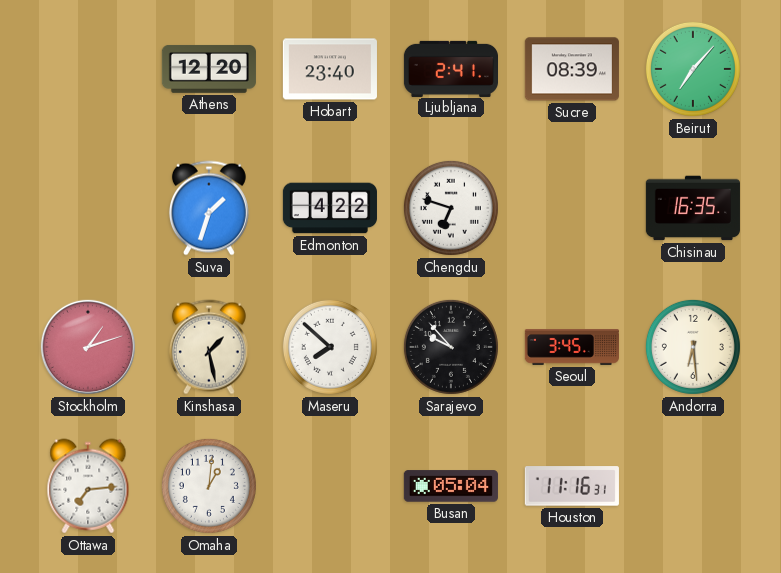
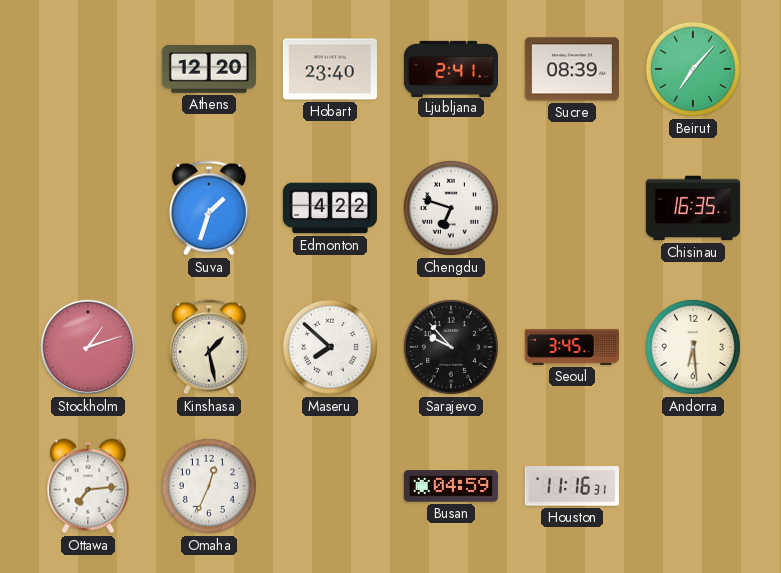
Omaha: 1:01 -> 12:34 (209, 486)
Busan: 05:04 -> 04:59 (451, 486)
